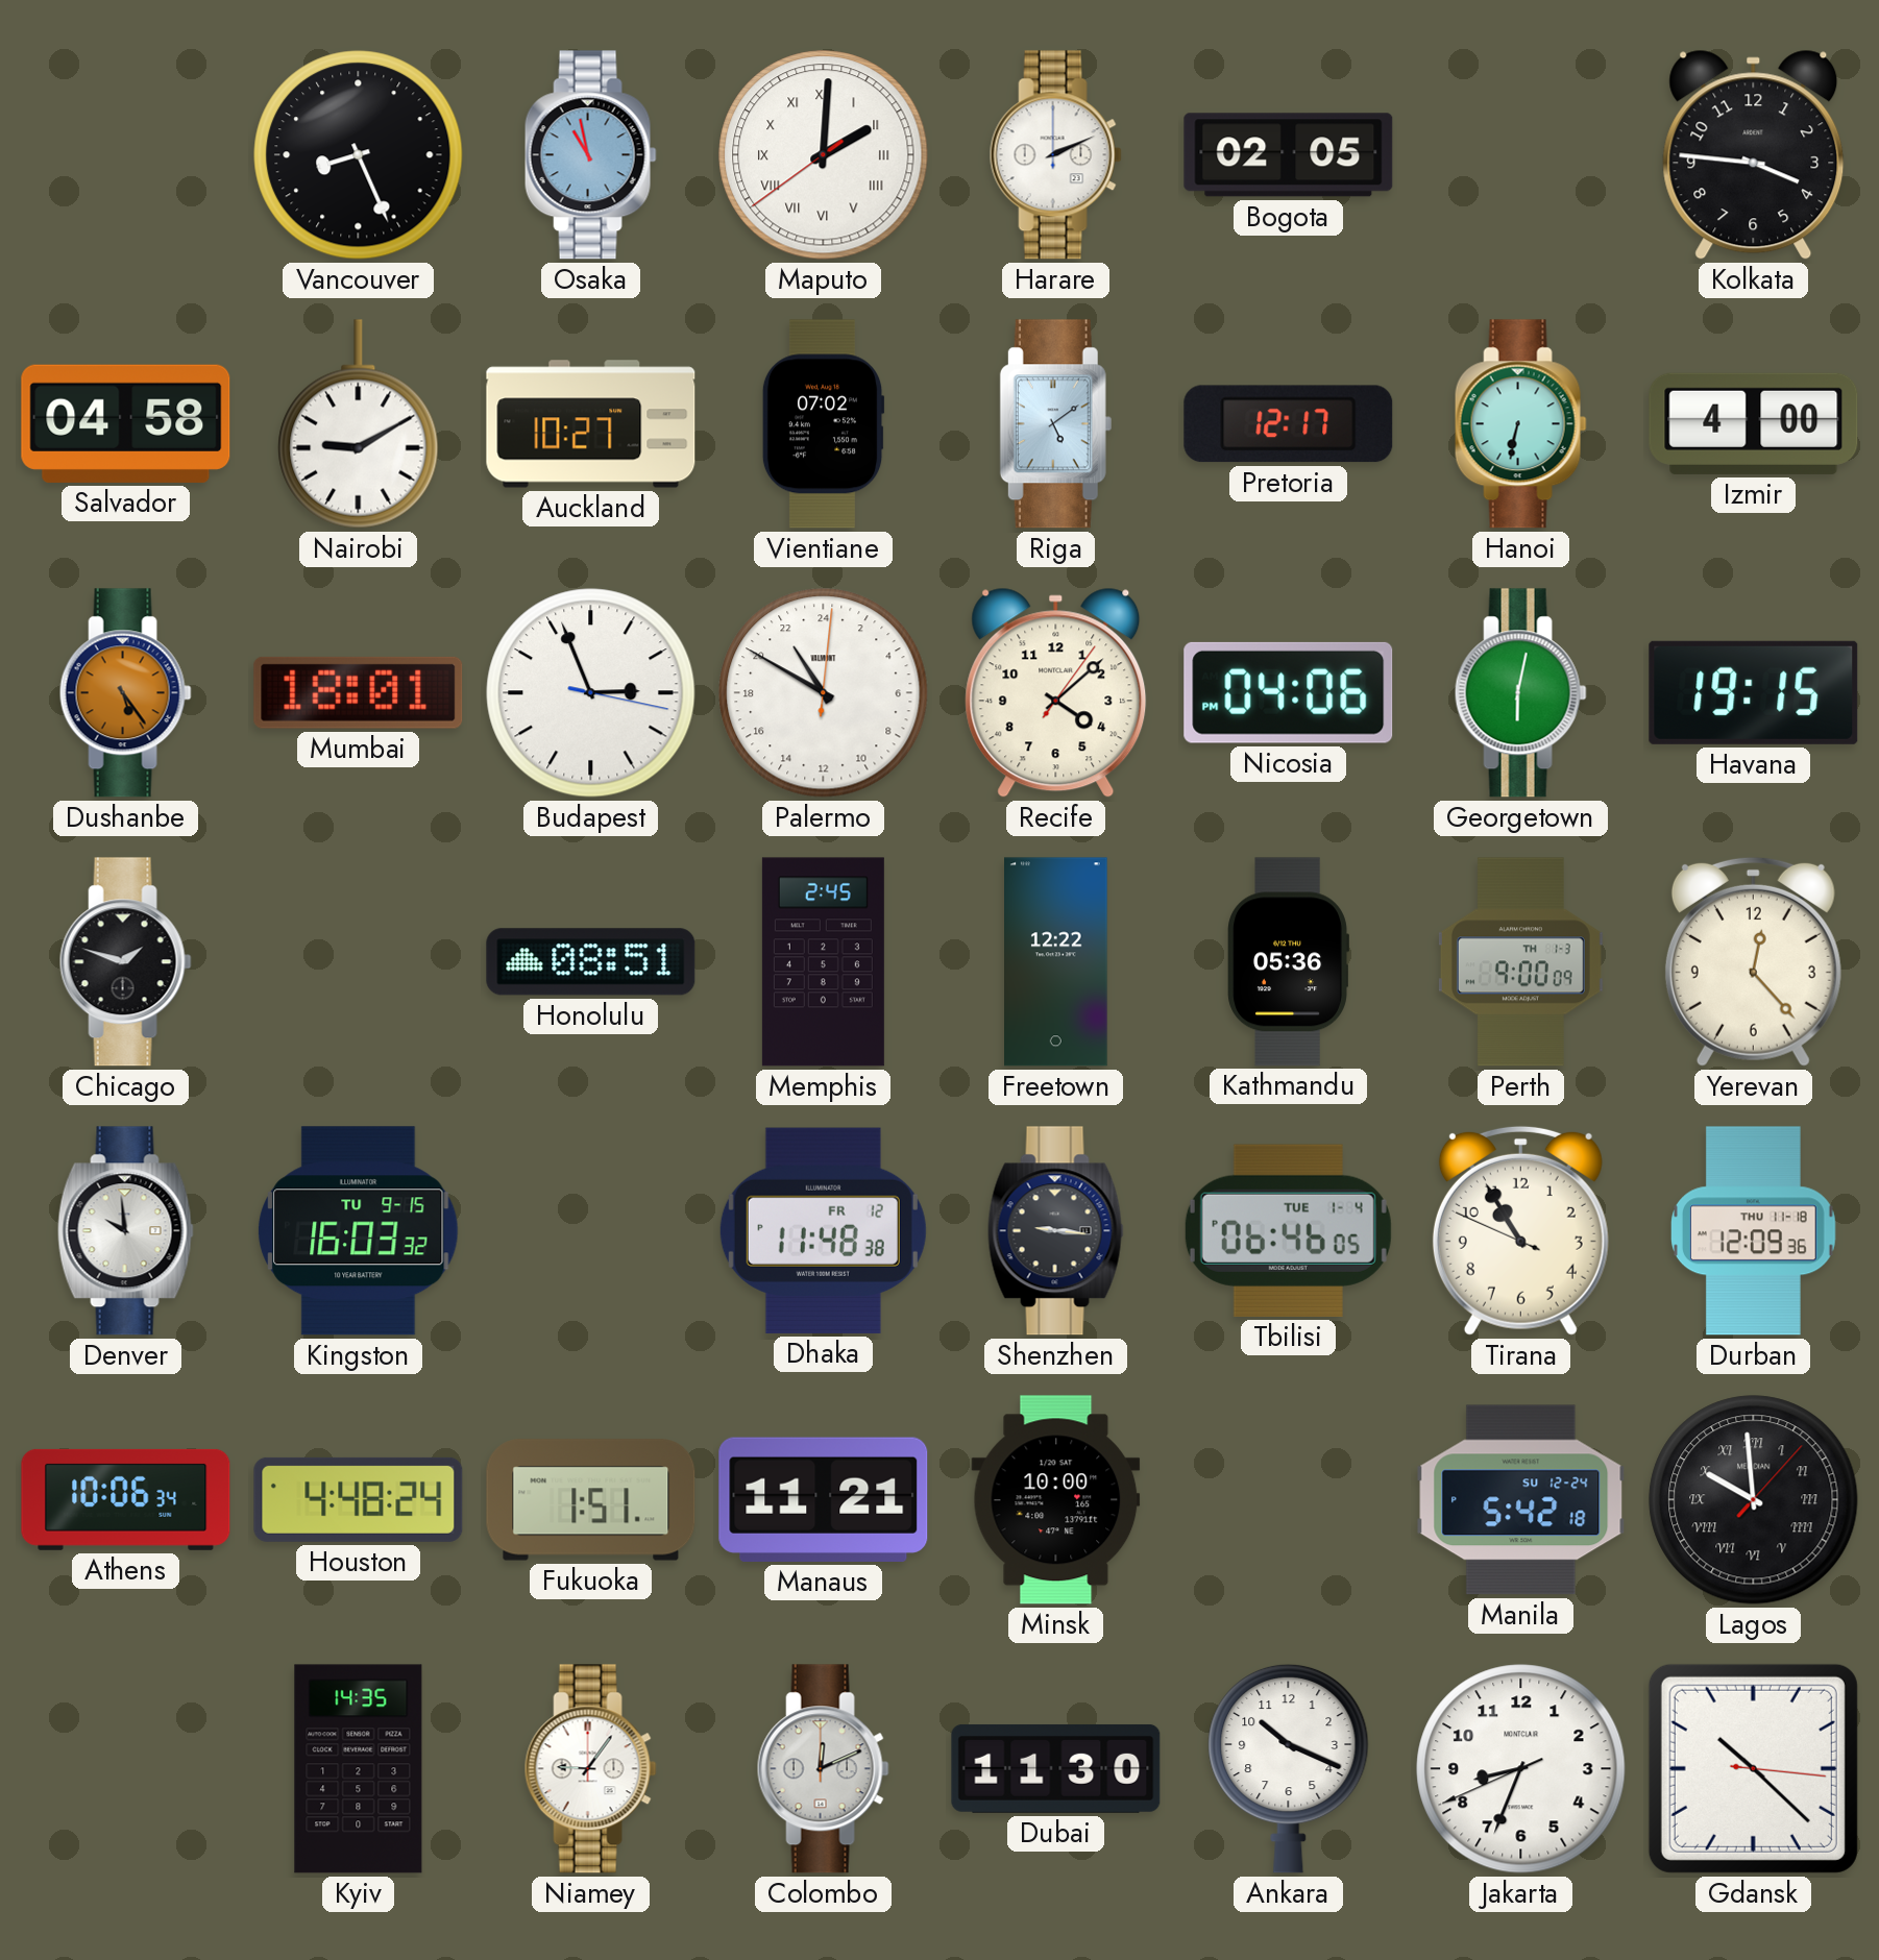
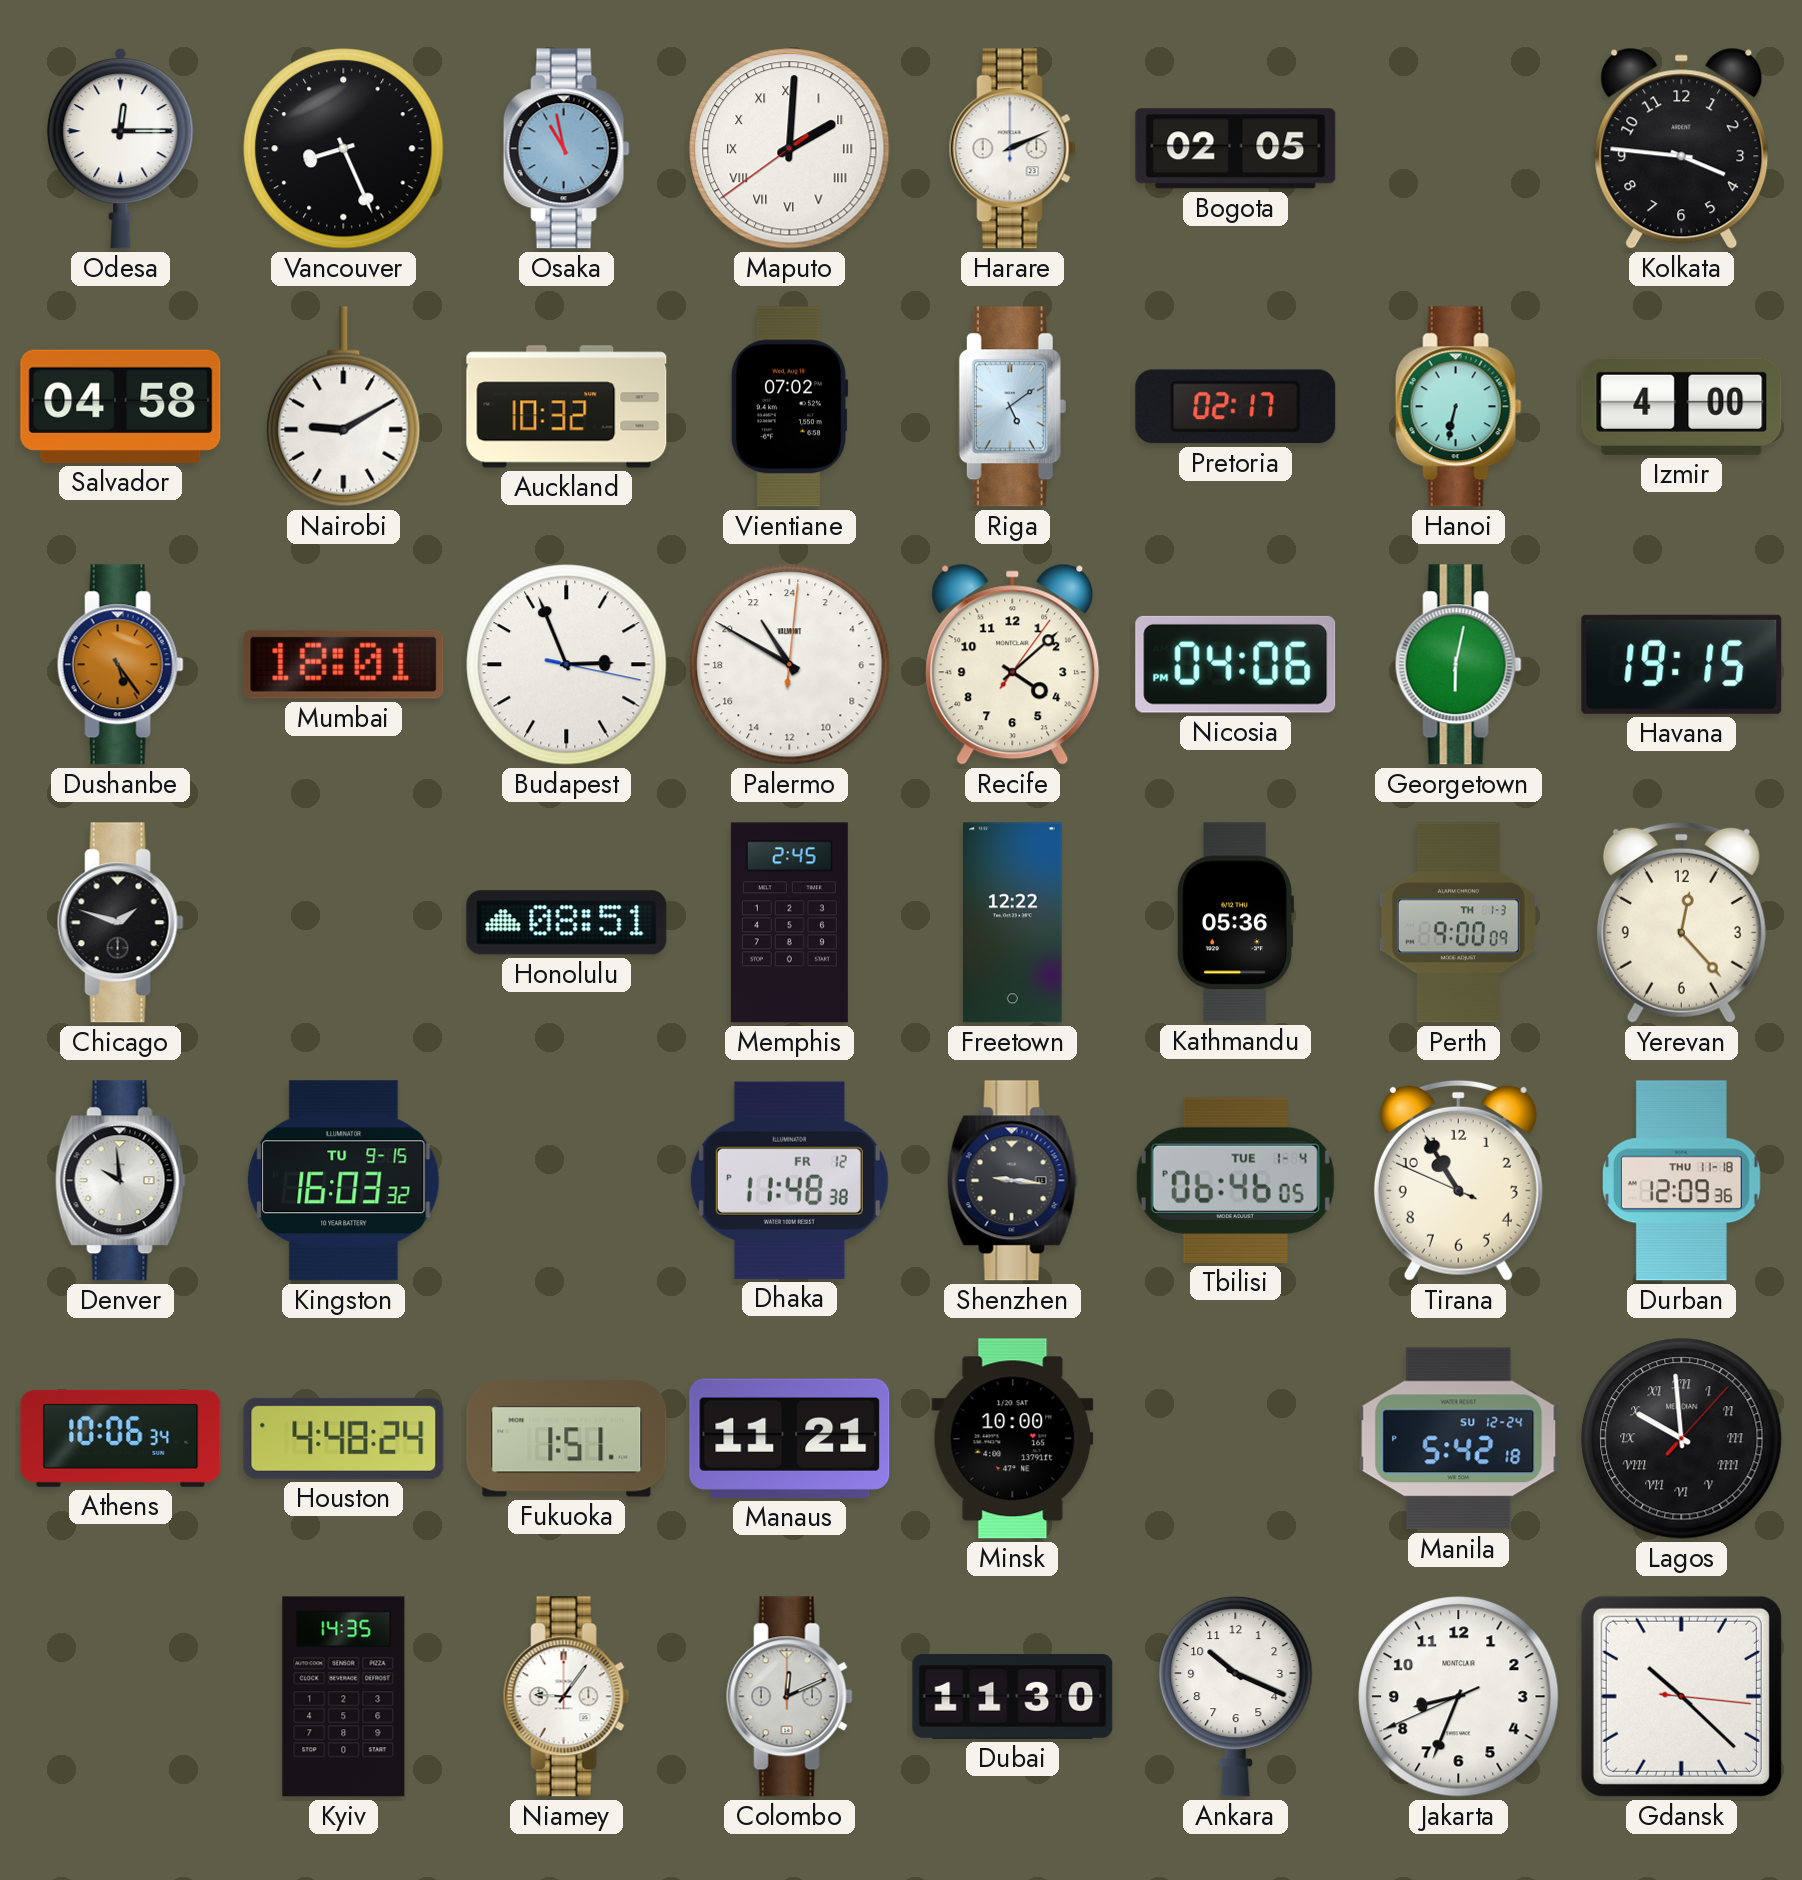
Odesa: none -> 12:15 (121, 148)
Auckland: 10:27 -> 10:32 (567, 407)
Pretoria: 12:17 -> 02:17 (1236, 407)
